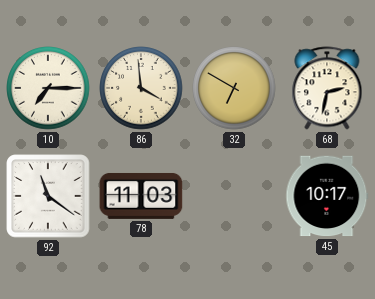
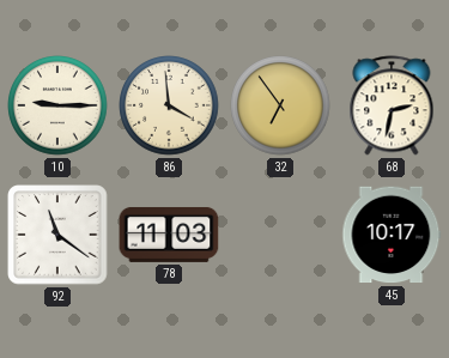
10: 7:15 -> 9:15 (57, 105)
32: 6:50 -> 6:54 (280, 105)
